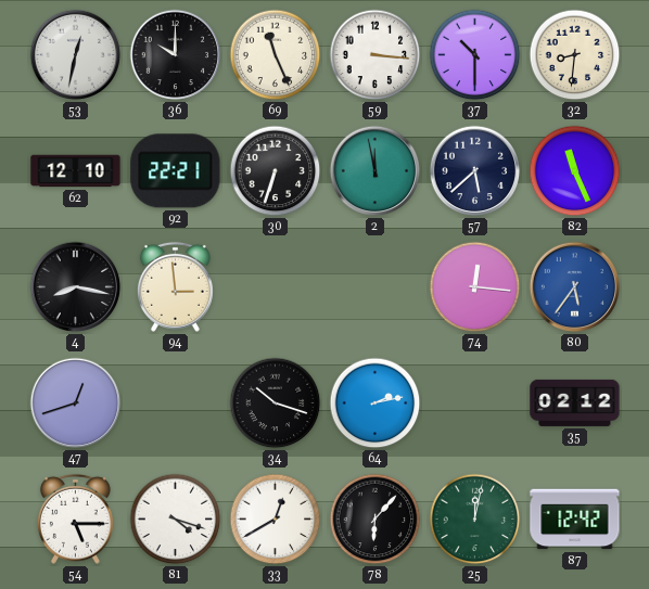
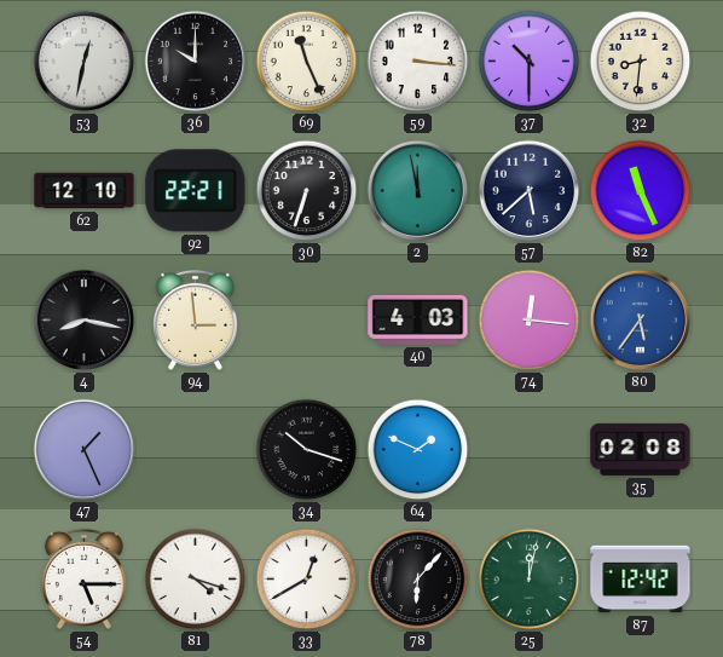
40: none -> 4:03 (418, 319)
47: 12:42 -> 1:26 (85, 450)
64: 2:13 -> 1:49 (418, 450)
35: 02:12 -> 02:08 (641, 449)
